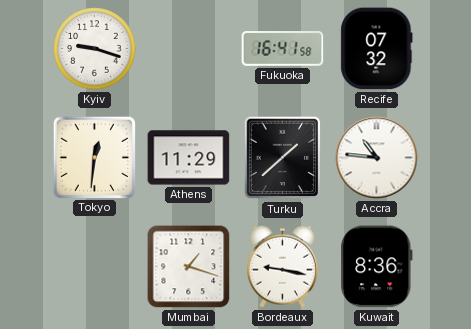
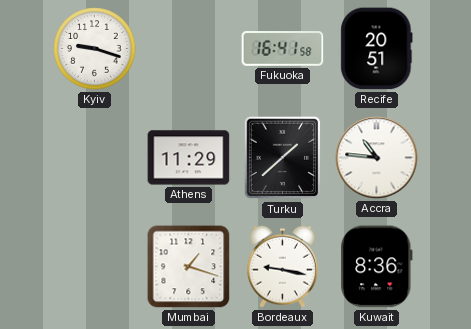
Recife: 07:32 -> 20:51 (377, 49)
Tokyo: 12:31 -> none (94, 157)
